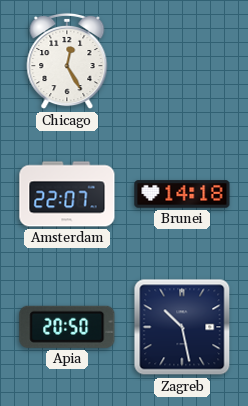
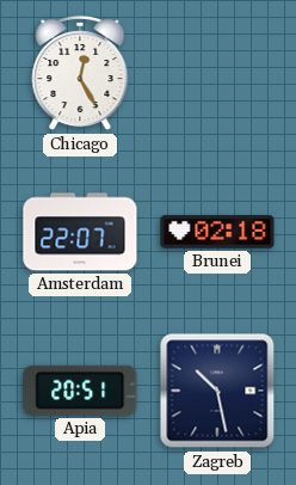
Brunei: 14:18 -> 02:18 (217, 232)
Apia: 20:50 -> 20:51 (80, 391)
